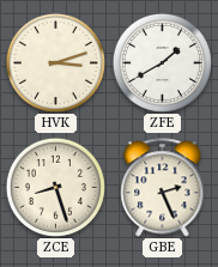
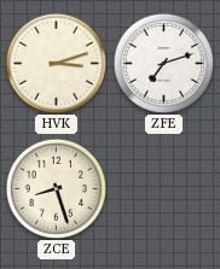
ZFE: 1:40 -> 7:12 (163, 63)
GBE: 2:26 -> none (163, 188)
